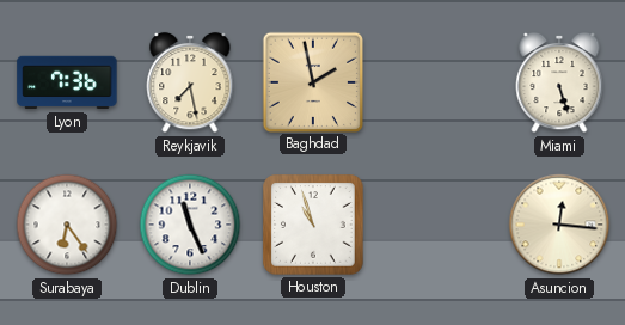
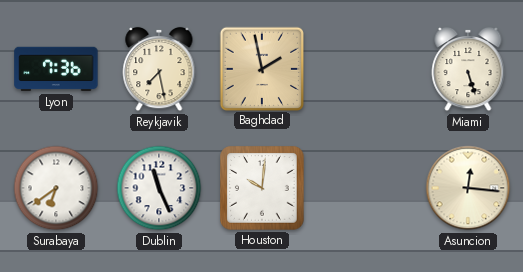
Surabaya: 6:24 -> 6:39 (56, 188)
Houston: 10:57 -> 10:01 (262, 188)
